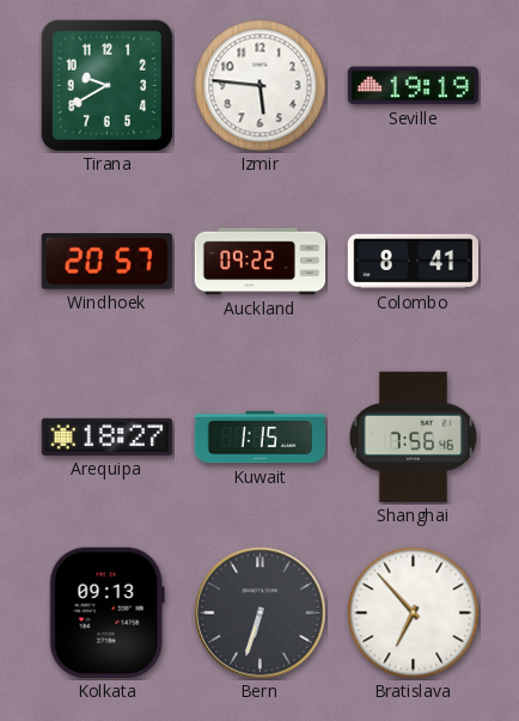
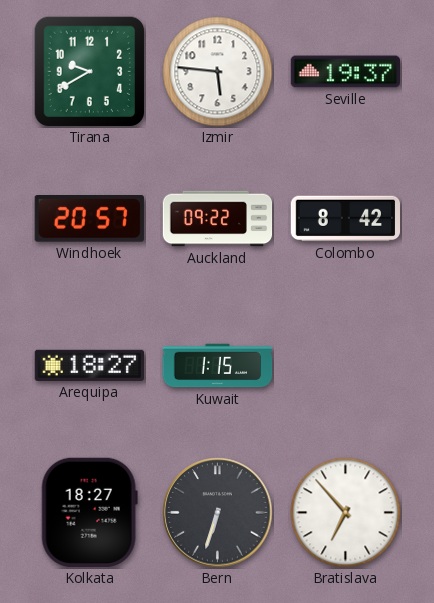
Seville: 19:19 -> 19:37 (346, 72)
Colombo: 8:41 -> 8:42 (346, 219)
Shanghai: 7:56 -> none (413, 438)
Kolkata: 09:13 -> 18:27 (89, 512)
